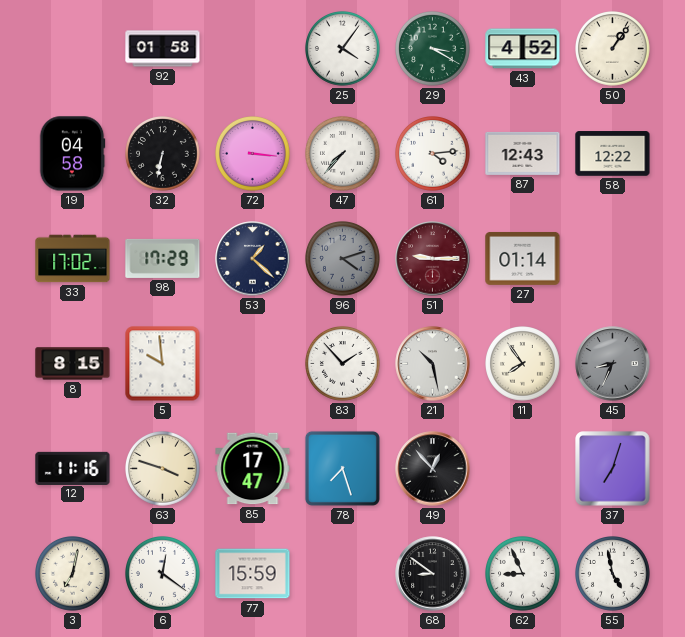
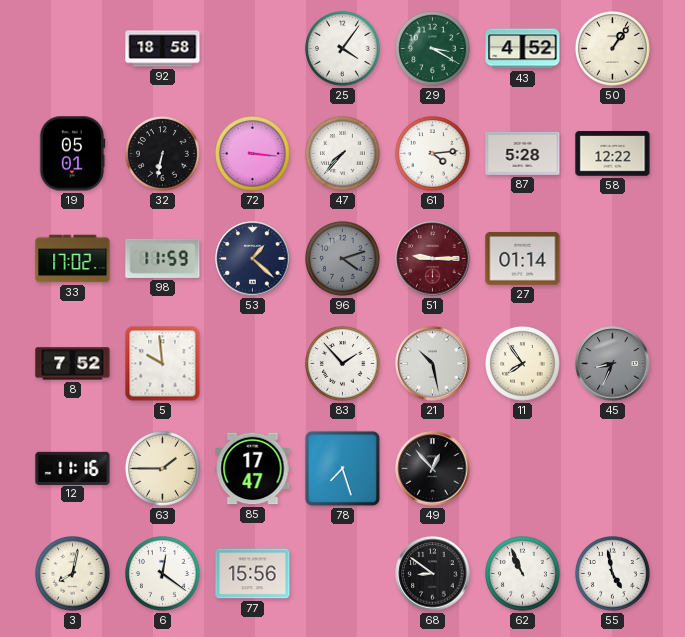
92: 01:58 -> 18:58 (163, 49)
19: 04:58 -> 05:01 (72, 154)
87: 12:43 -> 5:28 (523, 153)
98: 17:29 -> 11:59 (163, 258)
8: 8:15 -> 7:52 (73, 364)
63: 3:48 -> 1:45 (163, 469)
37: 7:03 -> none (613, 469)
3: 7:02 -> 8:02 (73, 574)
77: 15:59 -> 15:56 (253, 574)
62: 8:56 -> 10:56 (523, 574)
